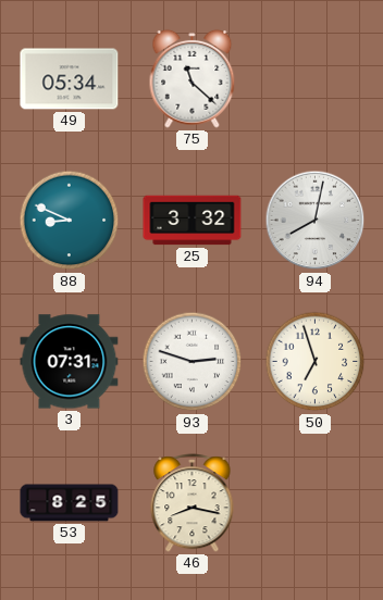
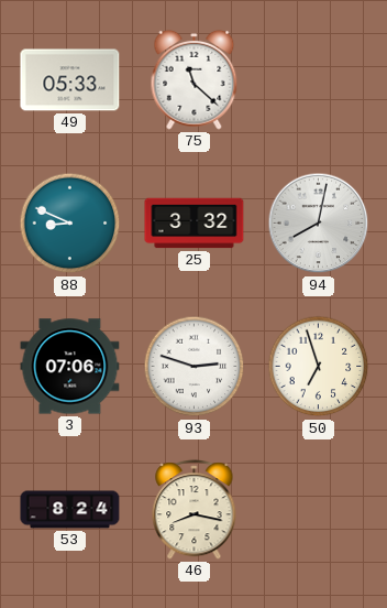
49: 05:34 -> 05:33 (70, 80)
3: 07:31 -> 07:06 (70, 367)
53: 8:25 -> 8:24 (70, 510)
